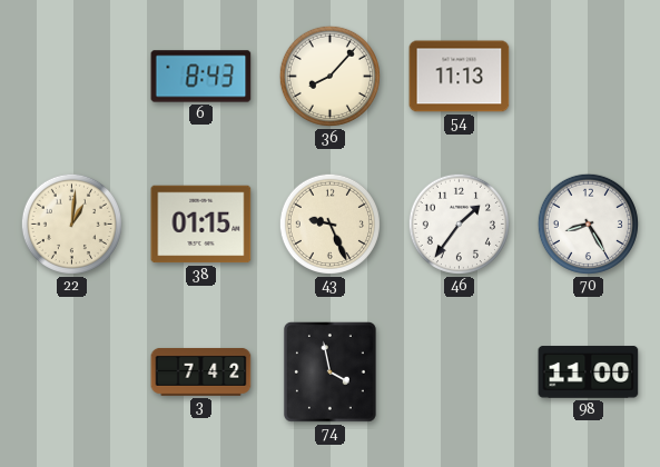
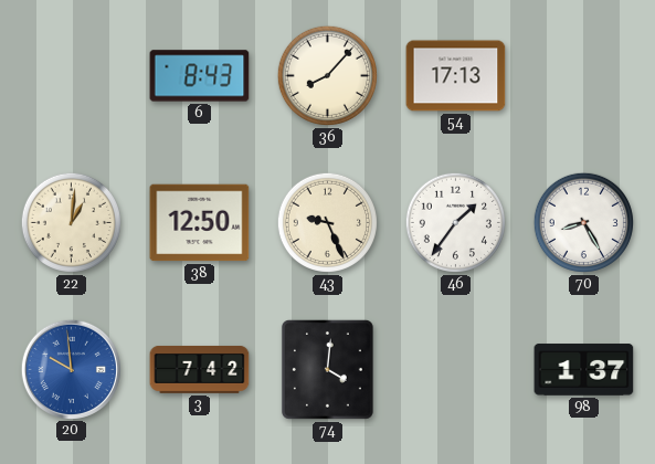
54: 11:13 -> 17:13 (456, 76)
38: 01:15 -> 12:50 (200, 223)
20: none -> 9:59 (71, 369)
74: 3:58 -> 4:01 (327, 369)
98: 11:00 -> 1:37 (584, 370)
